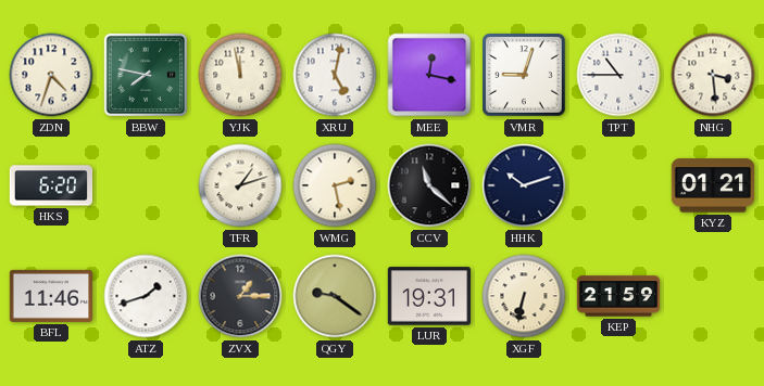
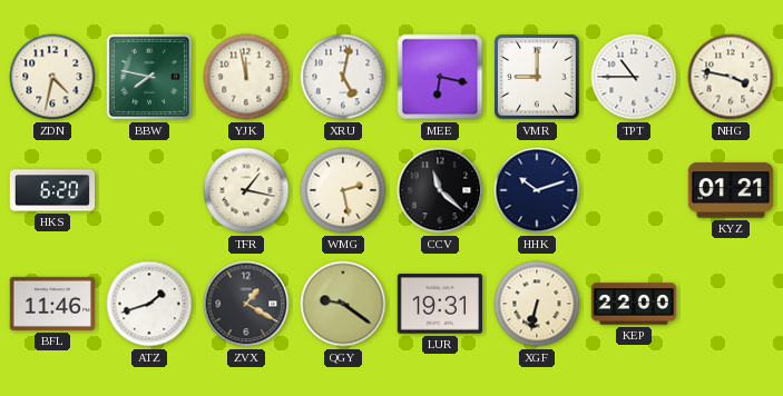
ZDN: 4:33 -> 4:32 (52, 77)
MEE: 12:17 -> 6:17 (440, 77)
VMR: 9:03 -> 9:00 (537, 77)
NHG: 3:29 -> 3:47 (731, 77)
TFR: 1:12 -> 1:17 (246, 190)
ZVX: 1:15 -> 1:20 (246, 304)
KEP: 21:59 -> 22:00 (634, 304)
